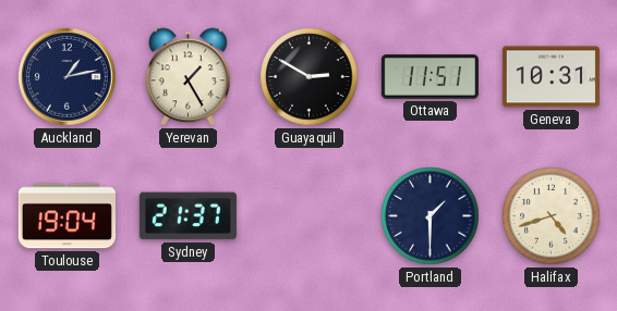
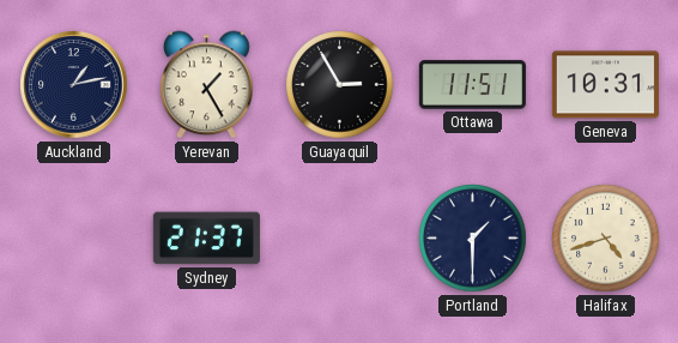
Guayaquil: 2:50 -> 2:55 (340, 85)
Toulouse: 19:04 -> none (66, 216)
